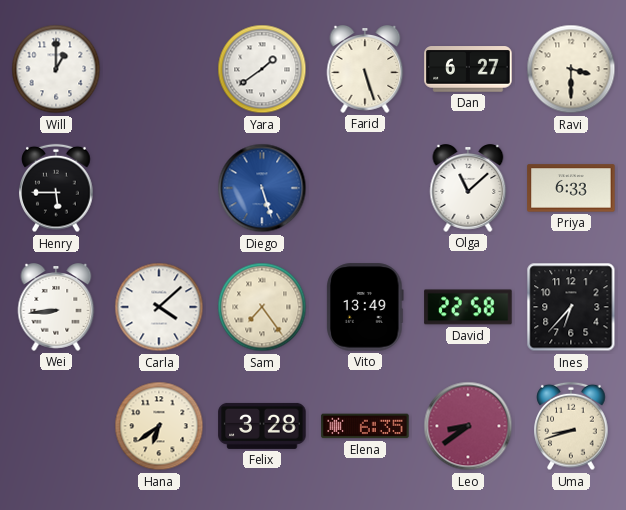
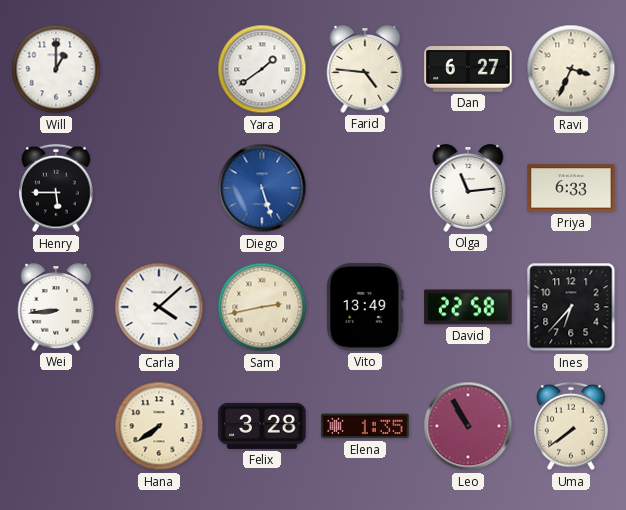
Farid: 5:27 -> 4:46 (365, 69)
Ravi: 3:30 -> 3:34 (571, 69)
Olga: 11:08 -> 11:14 (468, 188)
Sam: 7:24 -> 2:43 (262, 307)
Hana: 6:39 -> 7:39 (159, 426)
Elena: 6:35 -> 1:35 (365, 426)
Leo: 8:39 -> 10:55 (468, 426)
Uma: 8:42 -> 7:39 (571, 426)
